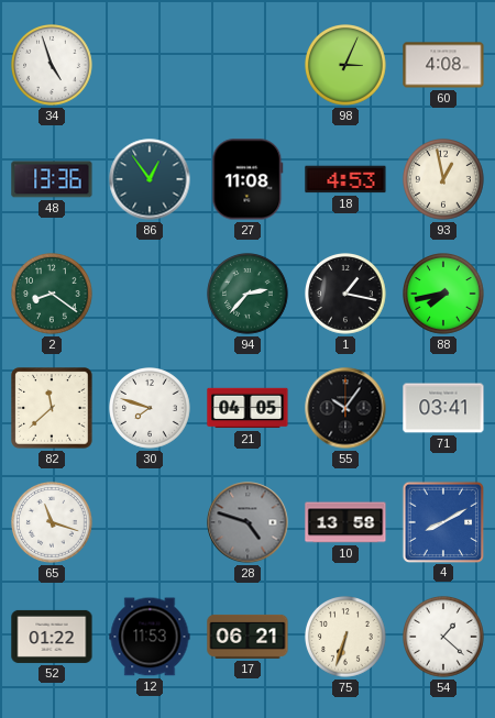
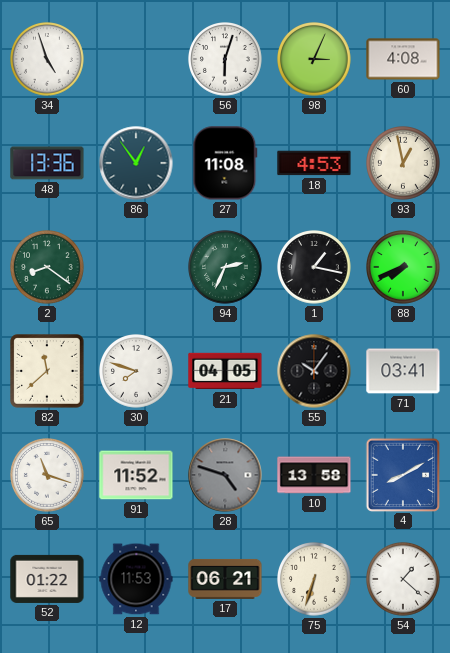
56: none -> 6:03 (226, 60)
94: 2:37 -> 2:34 (226, 268)
88: 7:43 -> 7:41 (404, 268)
91: none -> 11:52 (136, 475)
